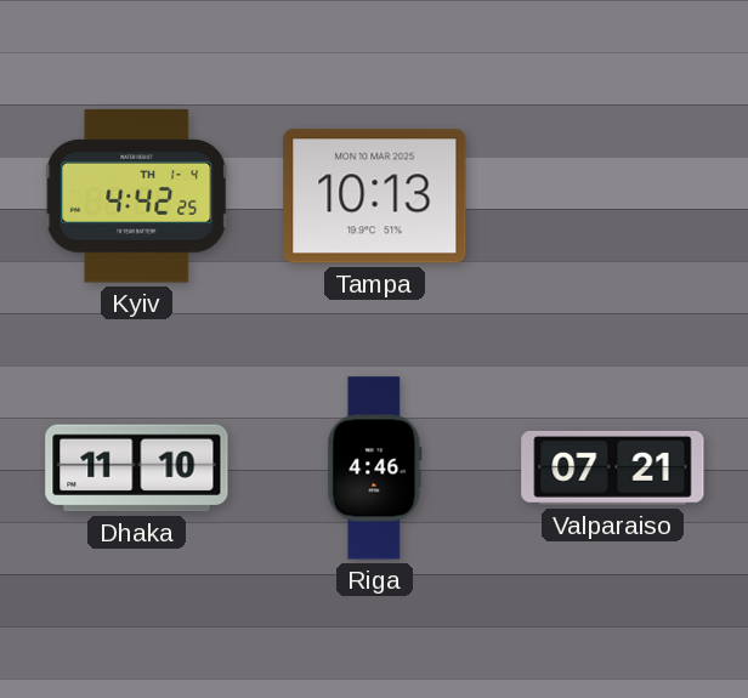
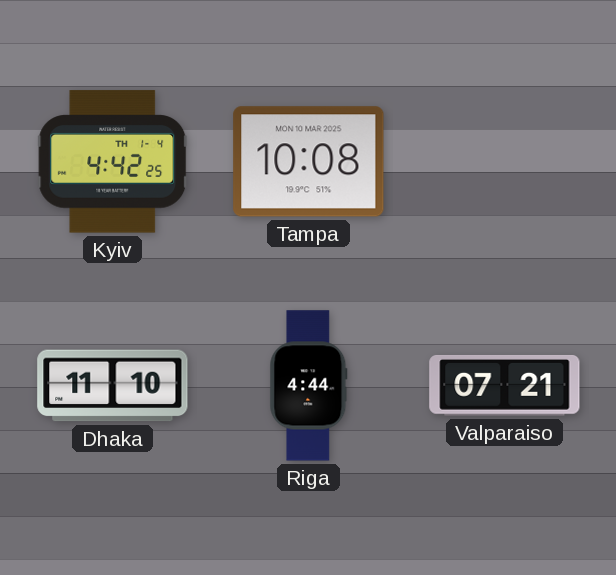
Tampa: 10:13 -> 10:08 (309, 162)
Riga: 4:46 -> 4:44 (309, 386)
